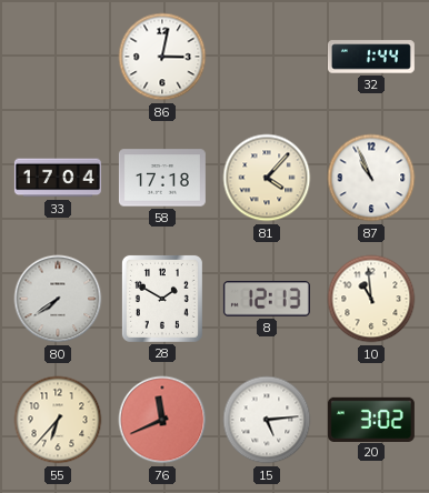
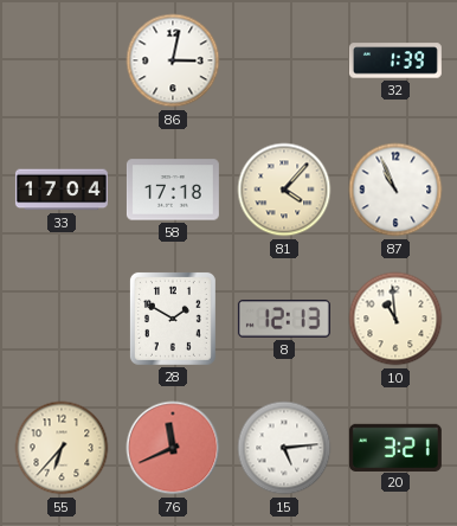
32: 1:44 -> 1:39 (395, 60)
80: 7:39 -> none (58, 299)
20: 3:02 -> 3:21 (395, 447)
